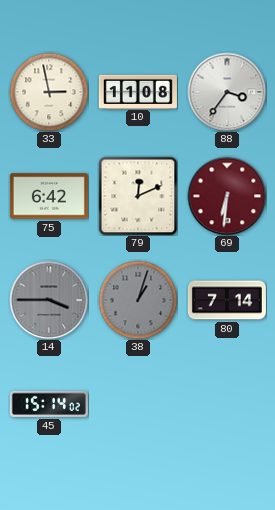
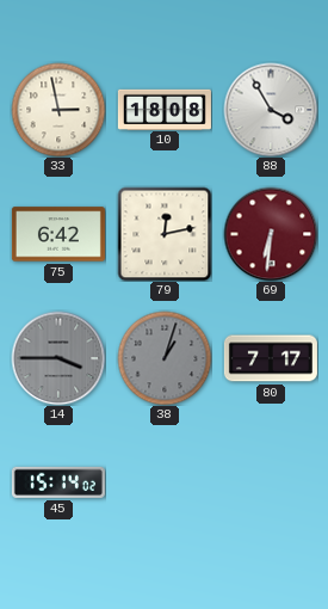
10: 11:08 -> 18:08 (165, 109)
88: 3:36 -> 3:55 (271, 110)
79: 12:11 -> 12:13 (165, 234)
80: 7:14 -> 7:17 (271, 358)
